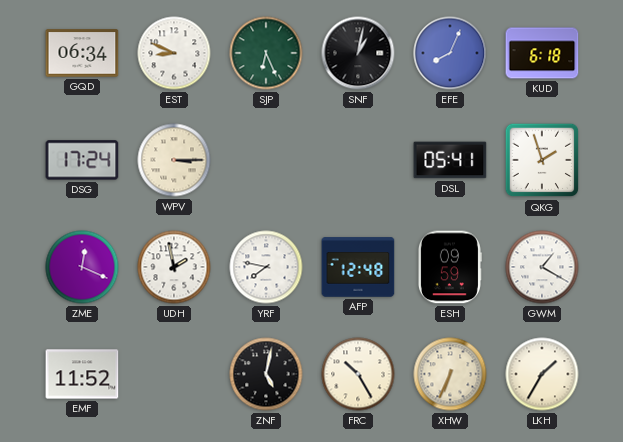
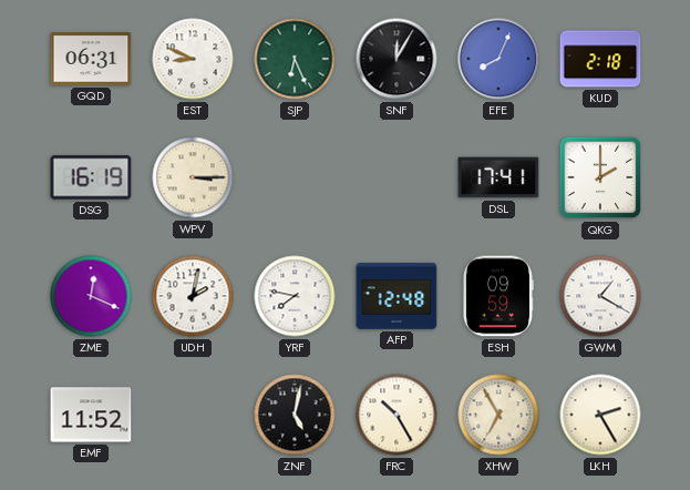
GQD: 06:34 -> 06:31 (91, 59)
SNF: 1:02 -> 12:05 (397, 59)
KUD: 6:18 -> 2:18 (600, 59)
DSG: 17:24 -> 16:19 (91, 177)
DSL: 05:41 -> 17:41 (498, 177)
QKG: 1:57 -> 2:00 (600, 177)
UDH: 1:58 -> 2:02 (193, 296)
XHW: 6:34 -> 6:55 (498, 415)
LKH: 1:35 -> 2:25 (600, 415)
